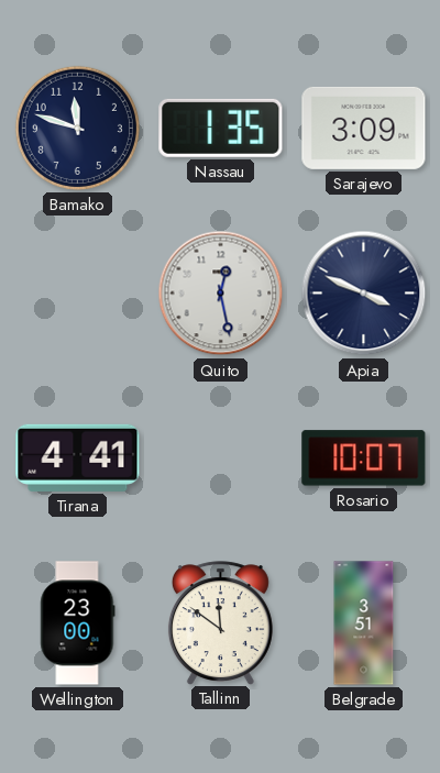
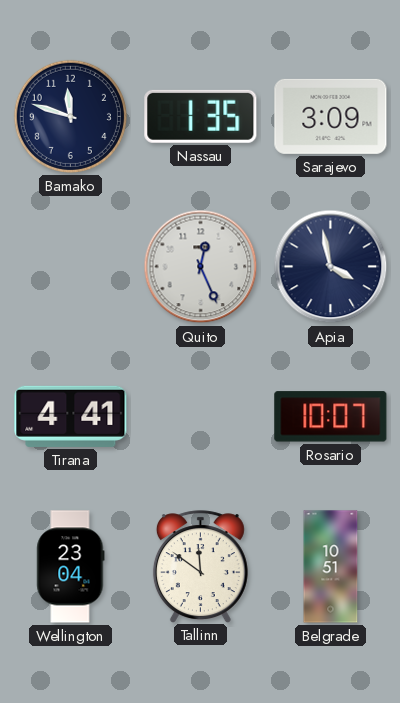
Quito: 12:28 -> 12:26 (201, 267)
Apia: 3:49 -> 3:58 (331, 267)
Wellington: 23:00 -> 23:04 (71, 567)
Belgrade: 3:51 -> 10:51 (331, 567)
